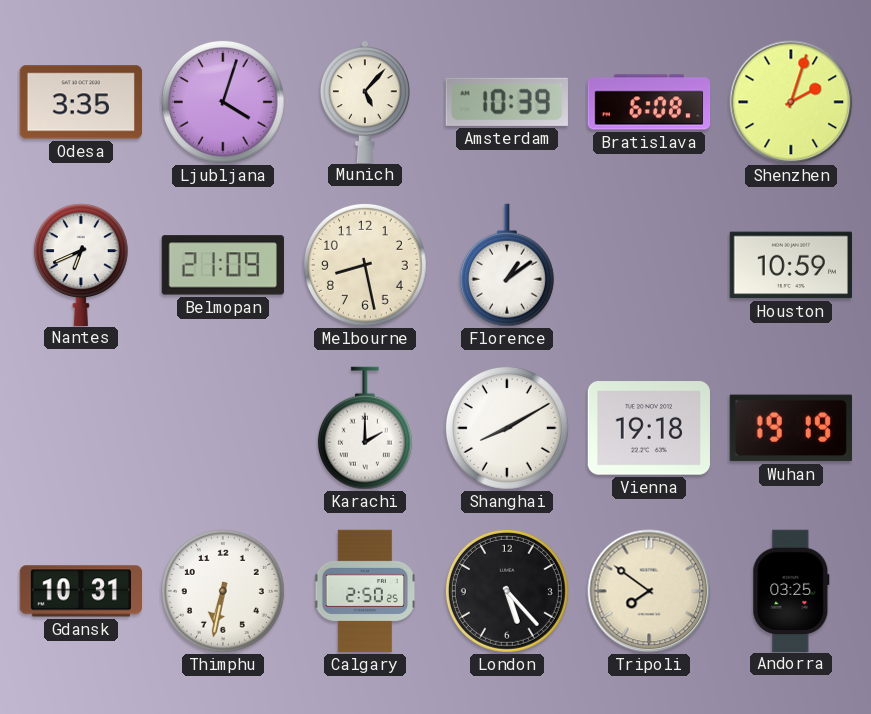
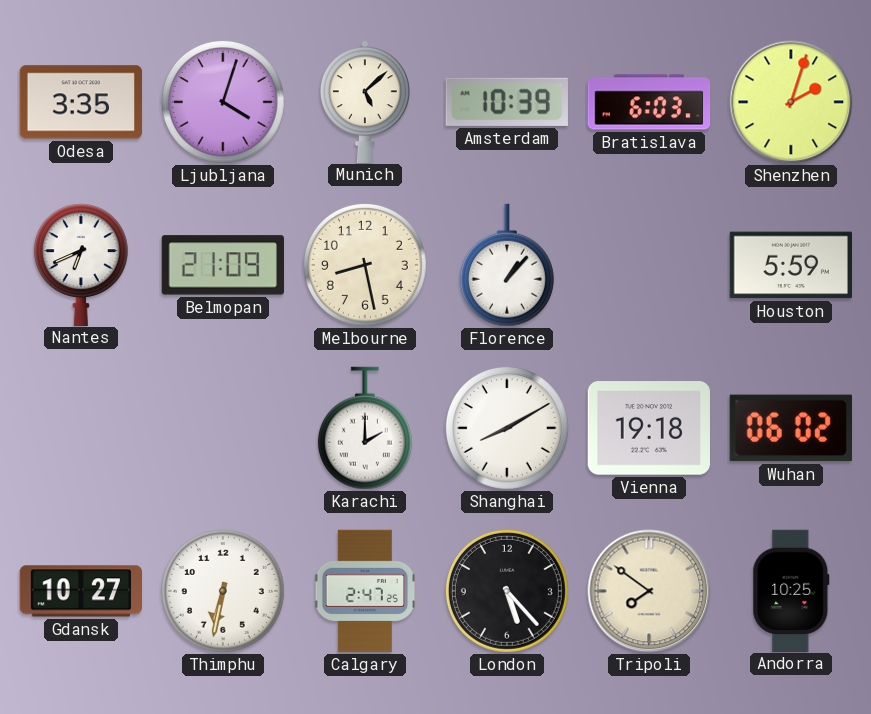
Munich: 5:07 -> 5:08 (366, 101)
Bratislava: 6:08 -> 6:03 (649, 102)
Florence: 1:09 -> 1:07 (507, 265)
Houston: 10:59 -> 5:59 (790, 265)
Wuhan: 19:19 -> 06:02 (791, 428)
Gdansk: 10:31 -> 10:27 (80, 591)
Calgary: 2:50 -> 2:47 (365, 591)
Andorra: 03:25 -> 10:25 (791, 590)
